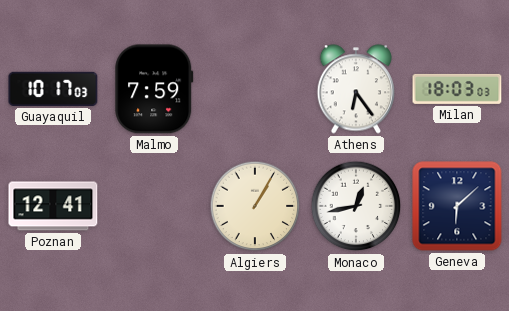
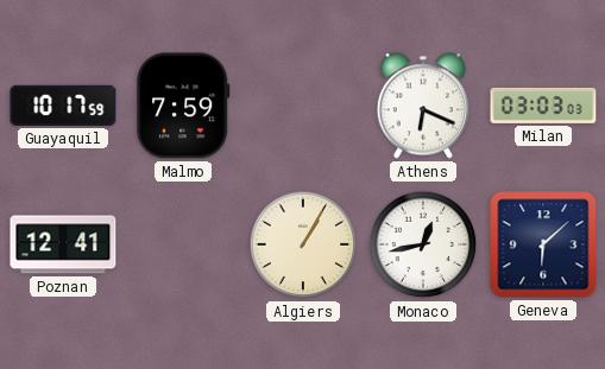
Guayaquil: 10:17:03 -> 10:17:59 (63, 106)
Athens: 6:24 -> 6:19 (422, 106)
Milan: 18:03 -> 03:03 (543, 106)
